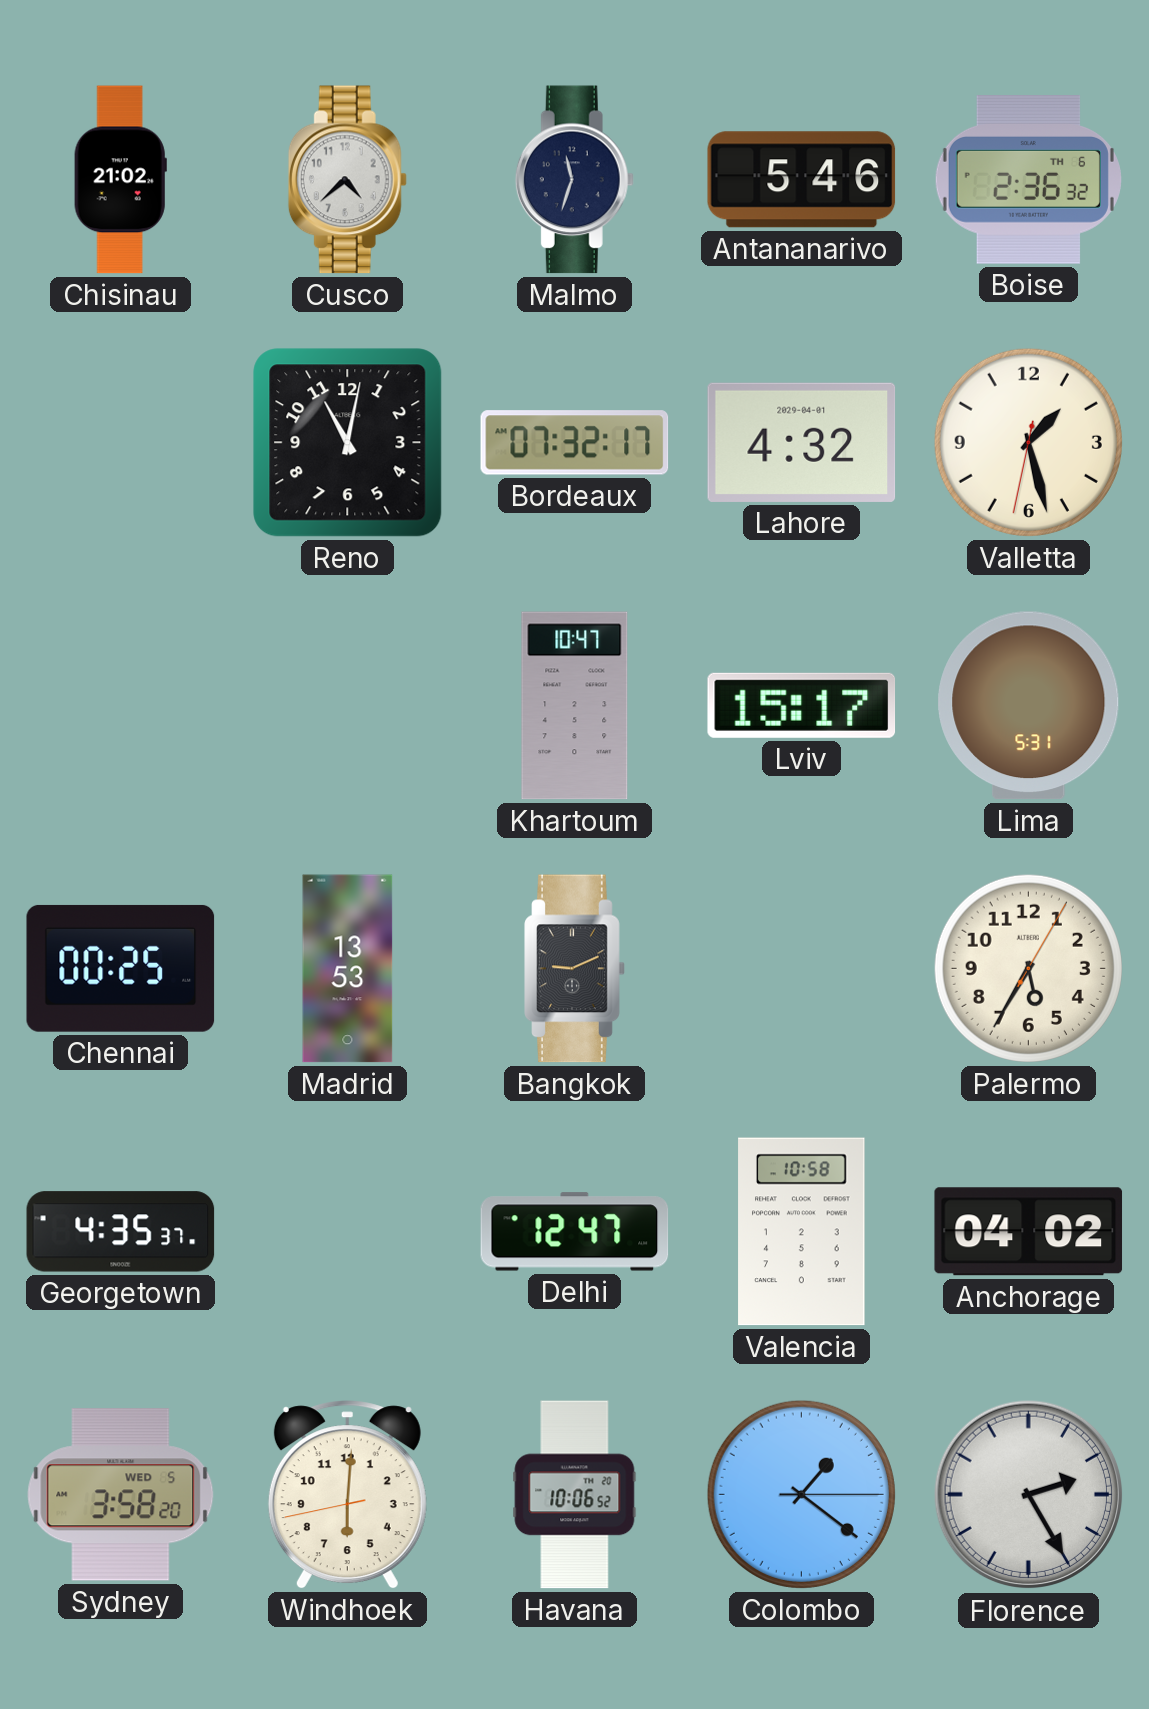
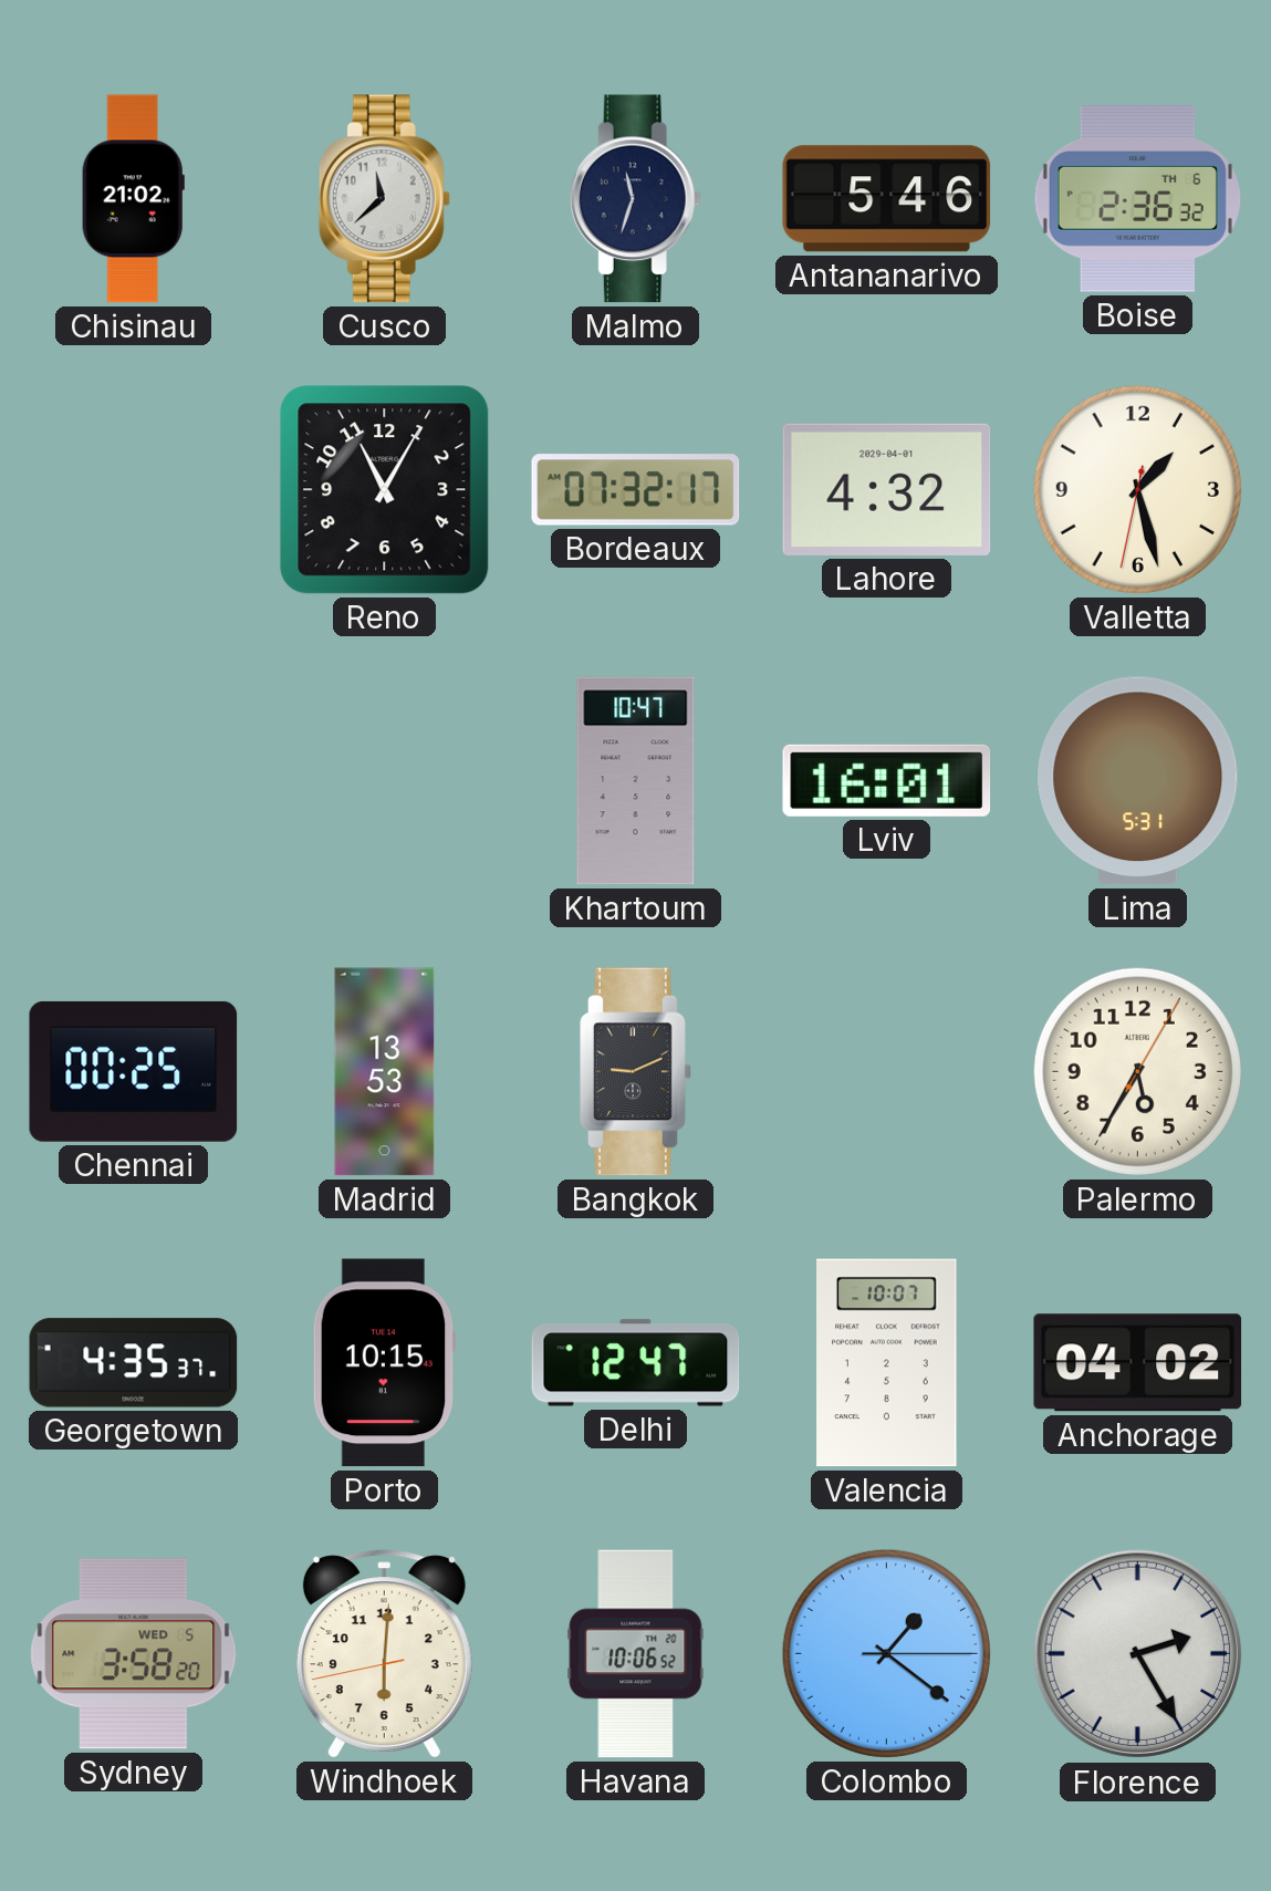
Cusco: 4:38 -> 11:38 (384, 199)
Reno: 11:02 -> 11:05 (385, 490)
Lviv: 15:17 -> 16:01 (887, 780)
Porto: none -> 10:15 (384, 1363)
Valencia: 10:58 -> 10:07 (887, 1363)
